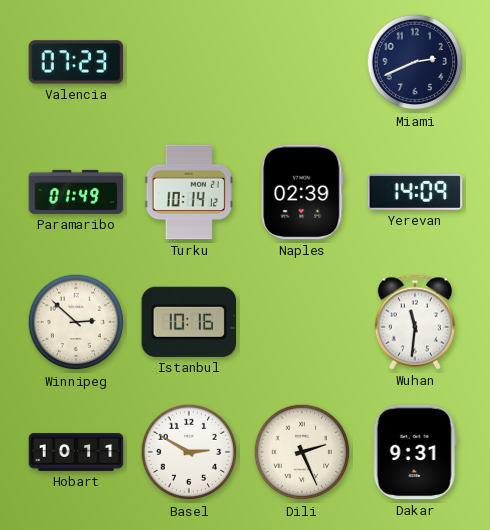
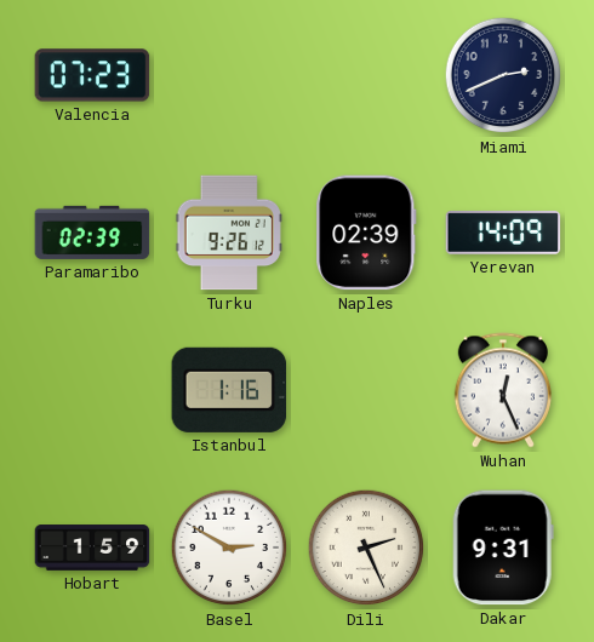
Paramaribo: 01:49 -> 02:39 (92, 233)
Turku: 10:14 -> 9:26 (229, 233)
Winnipeg: 2:52 -> none (76, 322)
Istanbul: 10:16 -> 1:16 (229, 390)
Wuhan: 11:31 -> 12:26 (503, 390)
Hobart: 10:11 -> 1:59 (92, 548)
